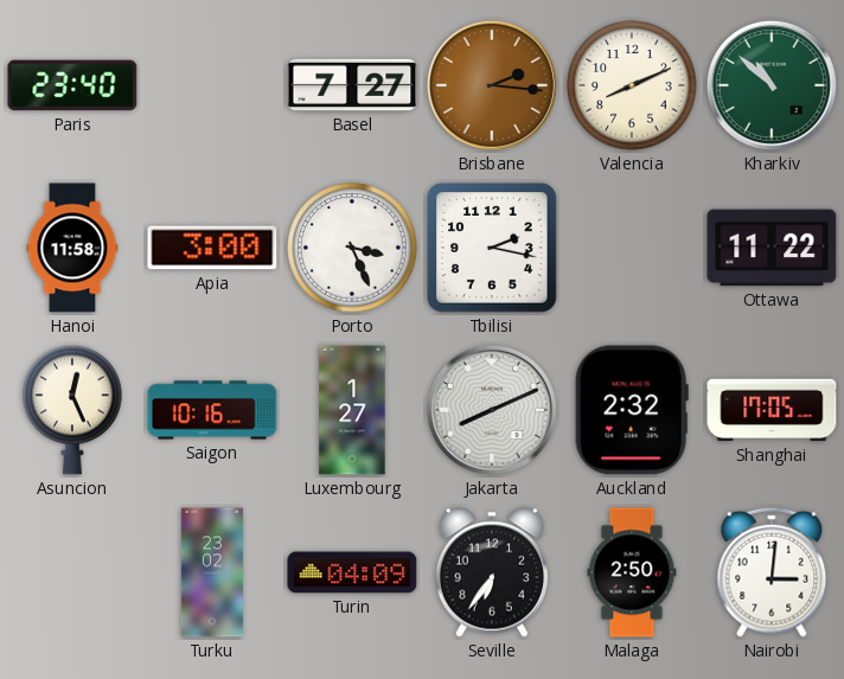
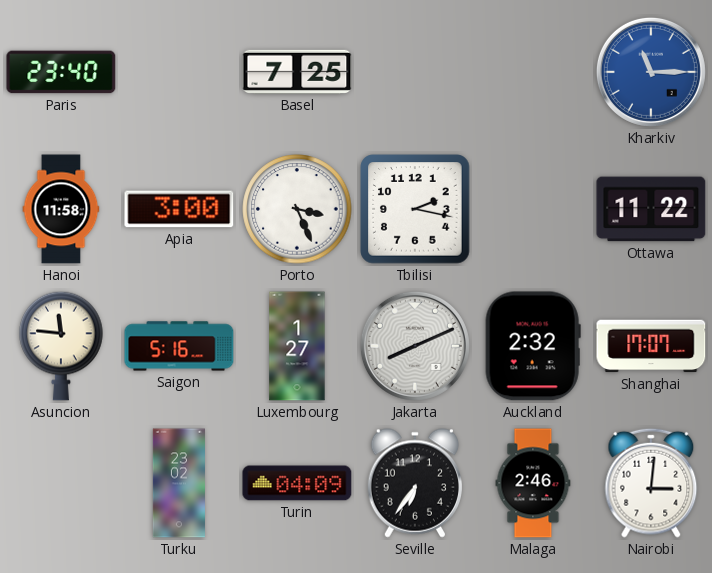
Basel: 7:27 -> 7:25 (297, 72)
Brisbane: 2:16 -> none (492, 85)
Valencia: 8:11 -> none (632, 85)
Kharkiv: 10:52 -> 11:15 (651, 72)
Kharkiv dial: green -> blue (651, 72)
Asuncion: 12:26 -> 11:46 (61, 346)
Saigon: 10:16 -> 5:16 (179, 346)
Shanghai: 17:05 -> 17:07 (651, 346)
Malaga: 2:50 -> 2:46 (533, 483)
